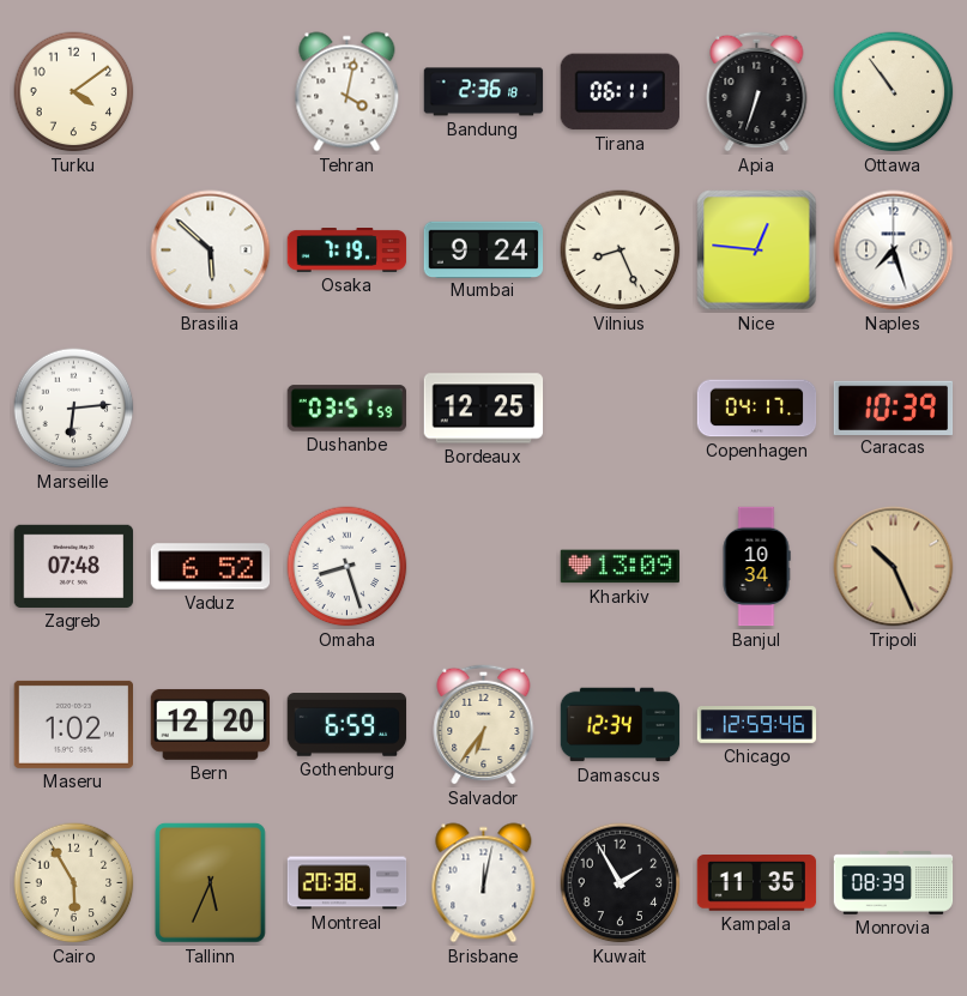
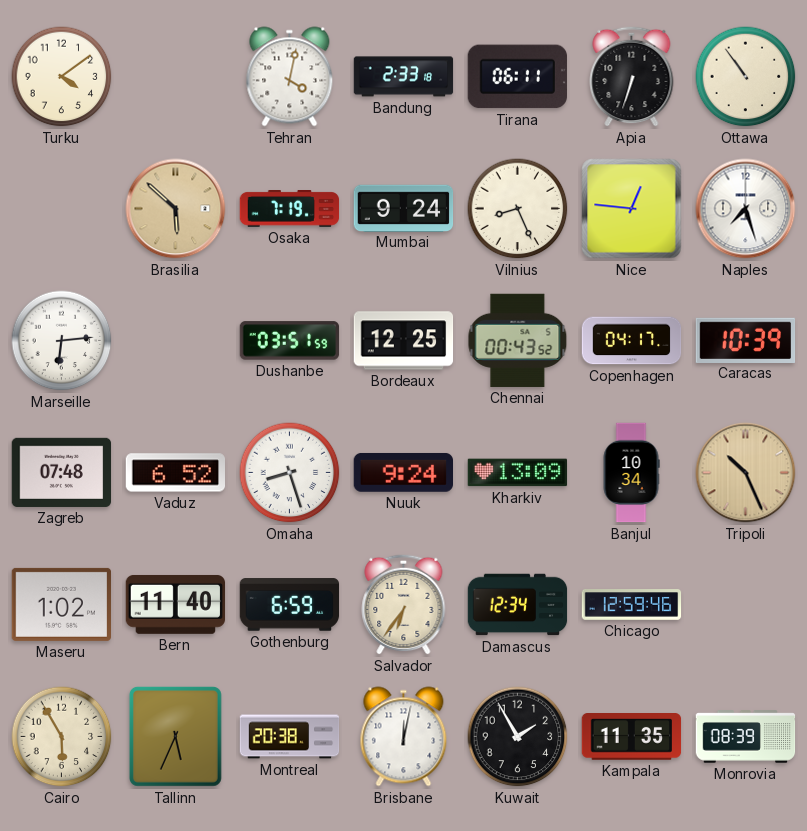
Bandung: 2:36 -> 2:33 (404, 77)
Brasilia dial: white -> champagne (176, 209)
Chennai: none -> 00:43 (518, 340)
Nuuk: none -> 9:24 (403, 472)
Bern: 12:20 -> 11:40 (176, 604)
